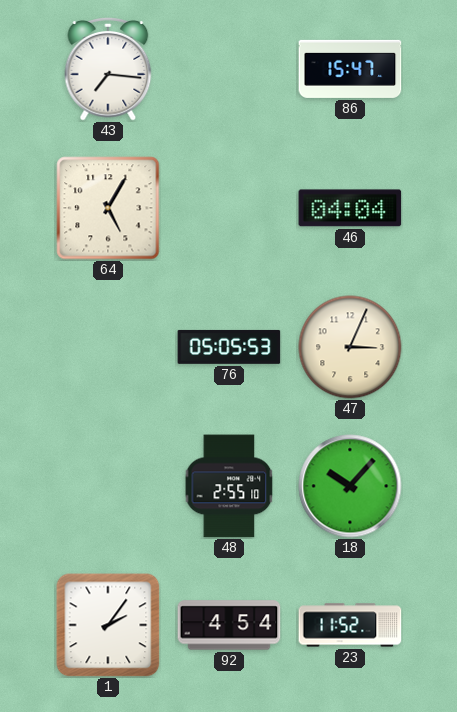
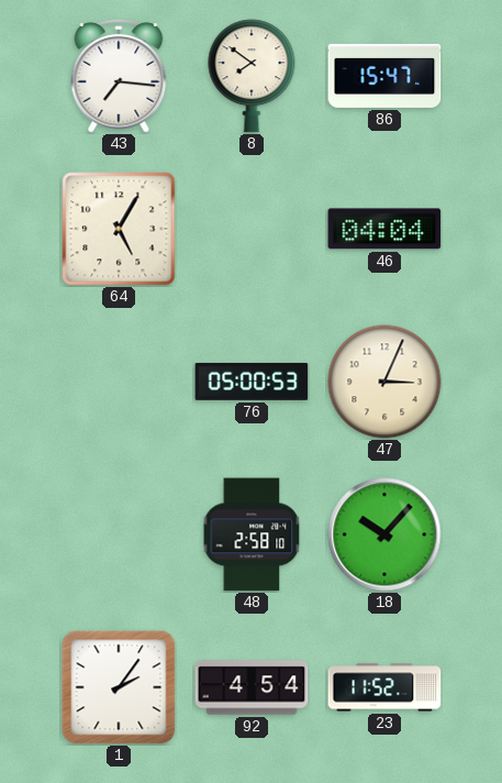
8: none -> 7:51 (252, 76)
76: 05:05 -> 05:00 (252, 382)
48: 2:55 -> 2:58 (252, 534)
